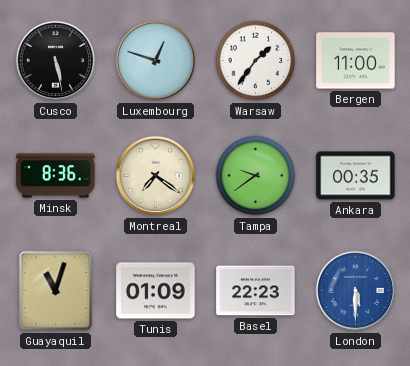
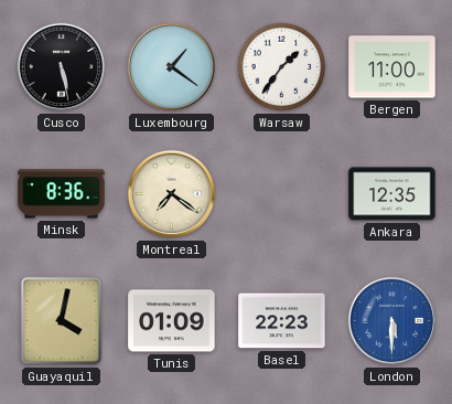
Luxembourg: 12:48 -> 1:21 (172, 67)
Tampa: 9:39 -> none (256, 176)
Ankara: 00:35 -> 12:35 (392, 194)
Guayaquil: 11:03 -> 4:02 (62, 321)
